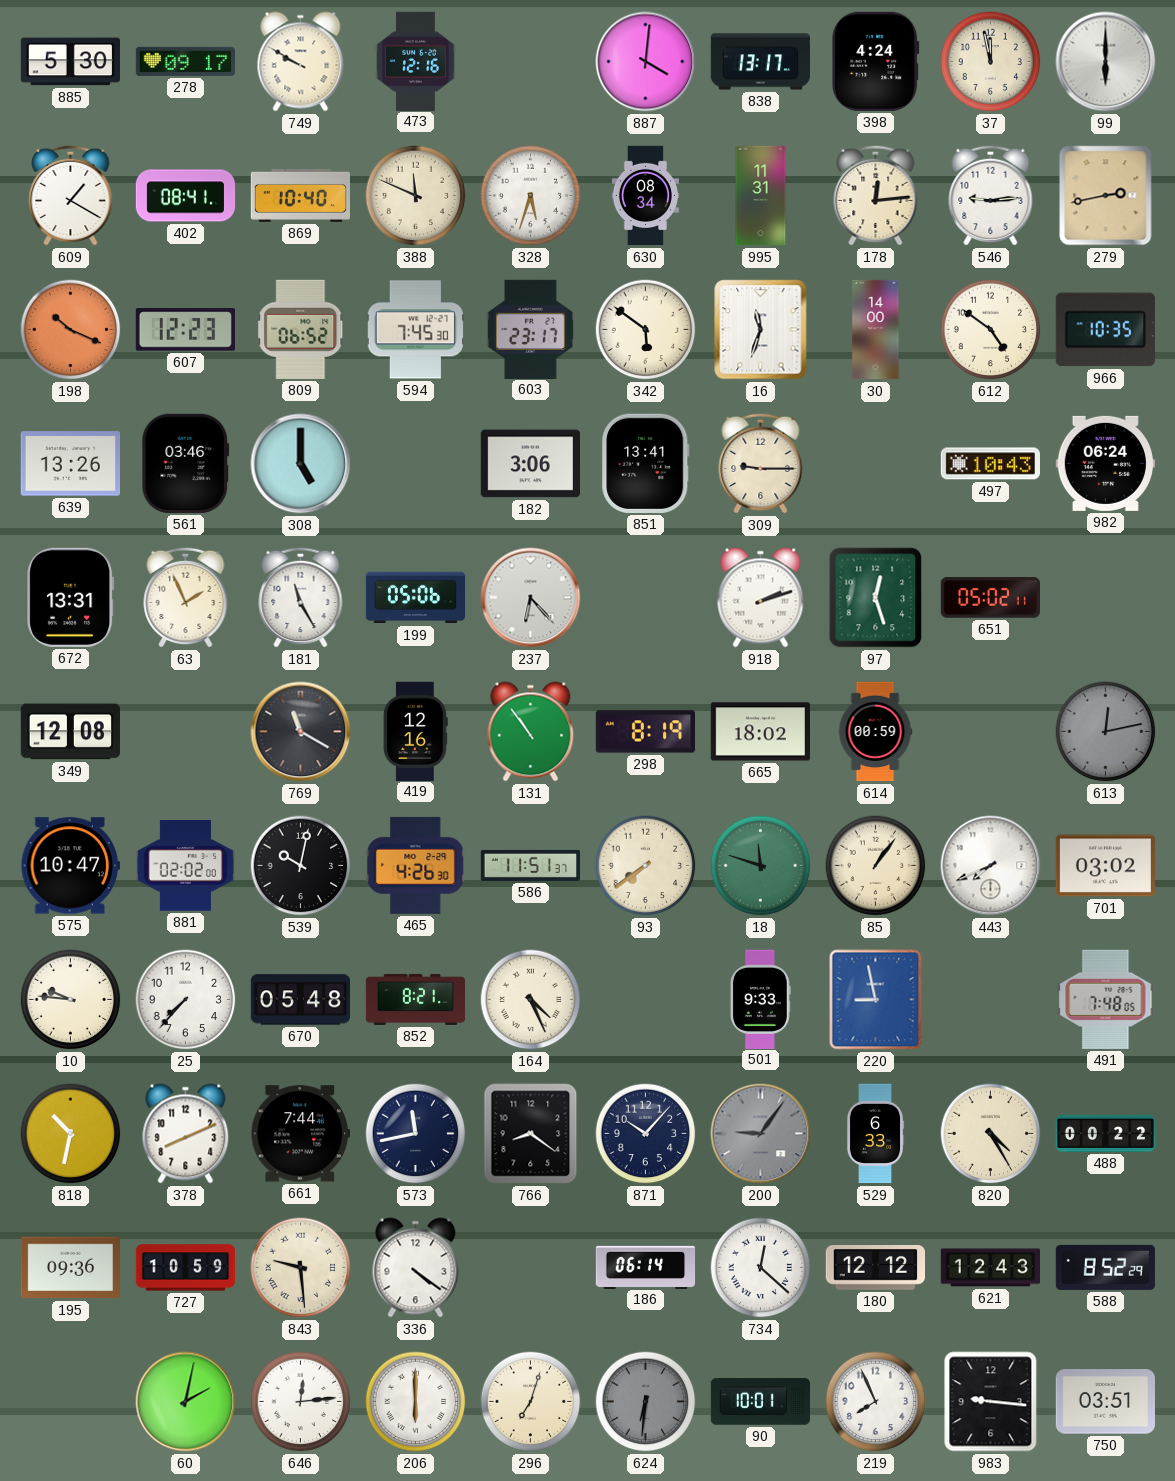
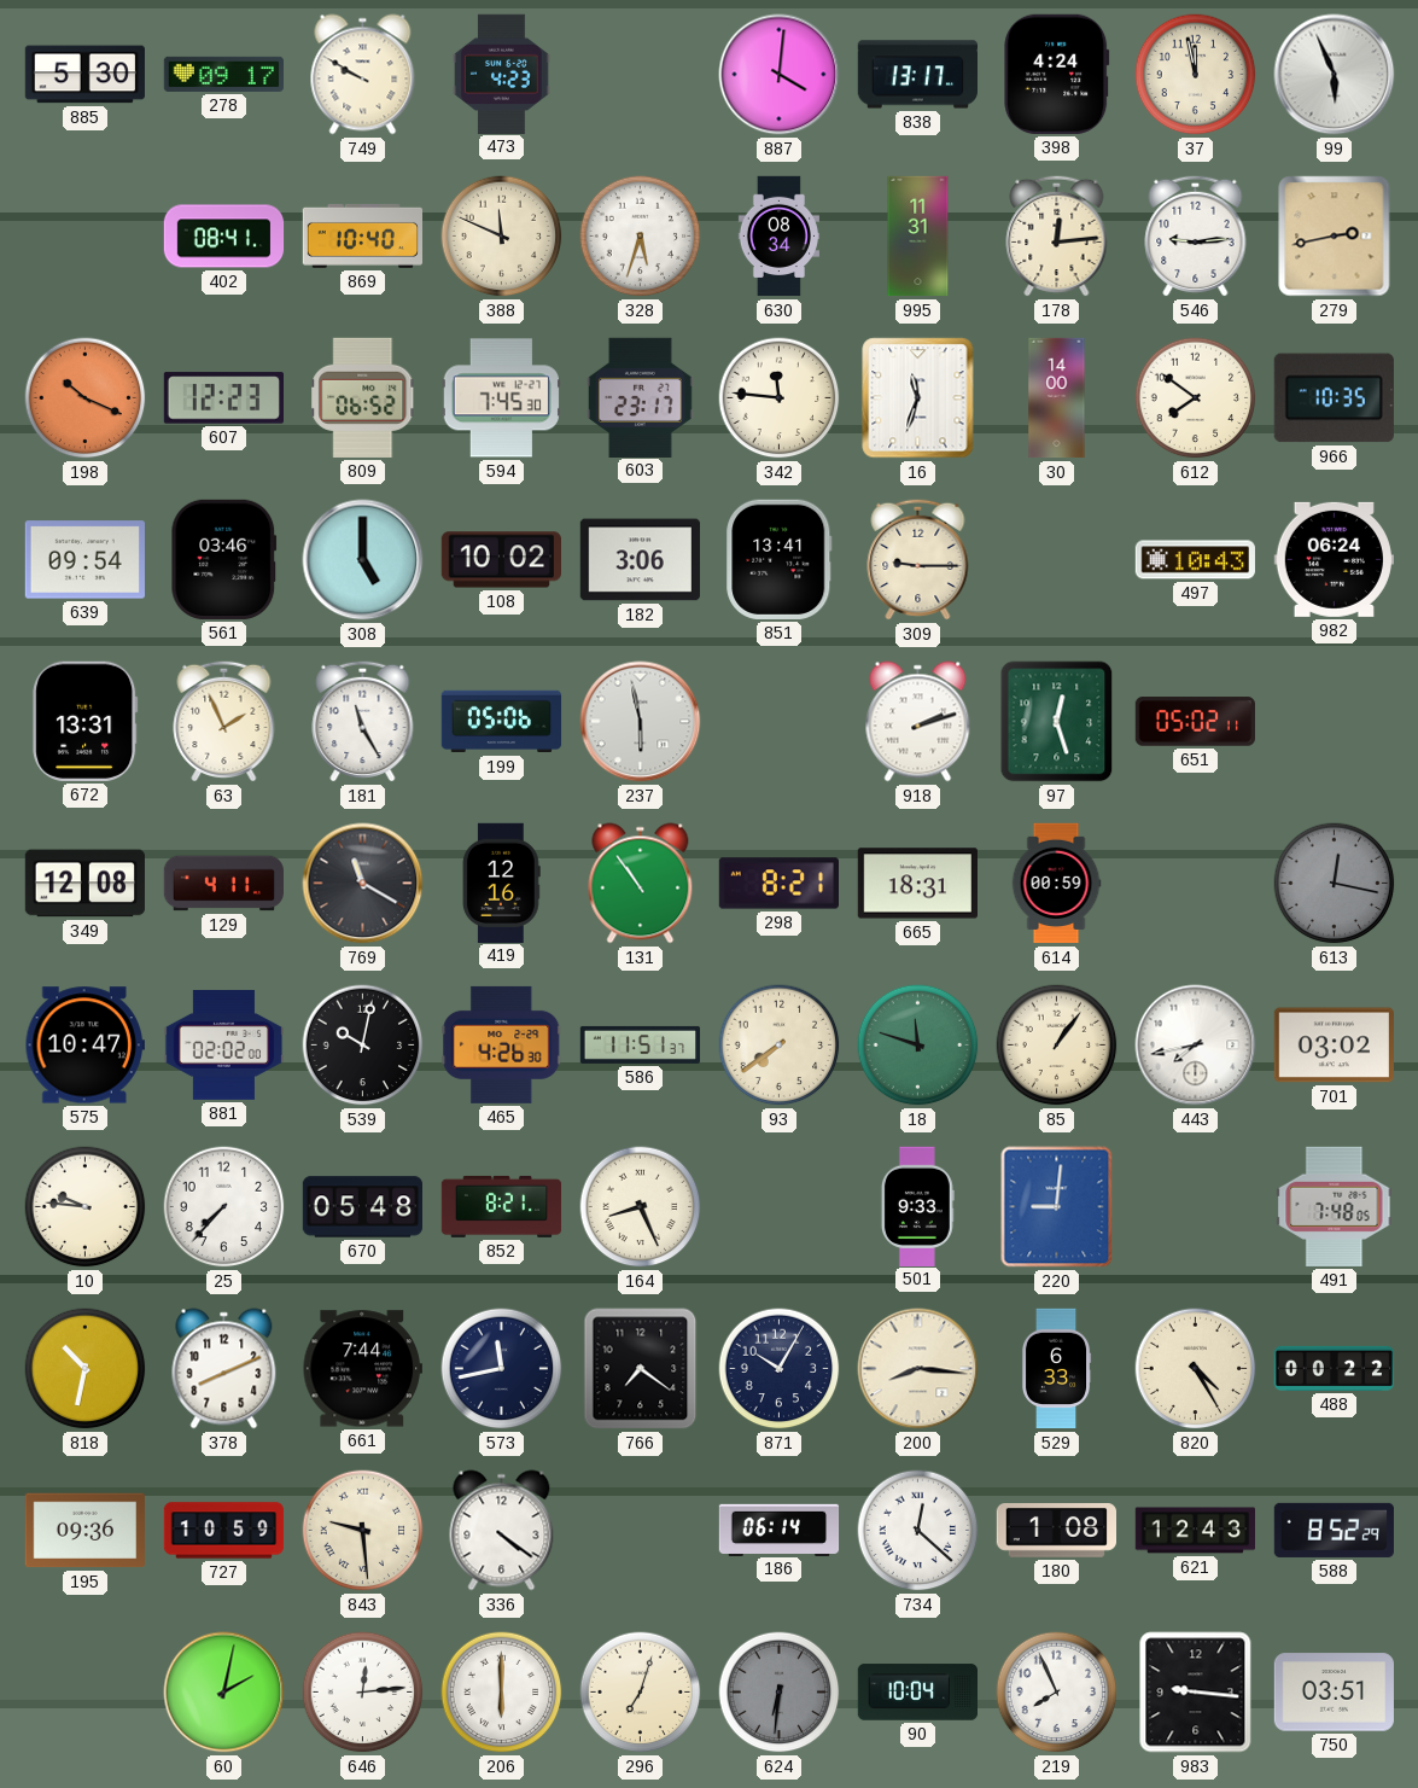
473: 12:16 -> 4:23 (502, 74)
99: 6:00 -> 5:56 (1335, 75)
609: 1:20 -> none (71, 195)
342: 5:51 -> 11:46 (780, 398)
612: 4:51 -> 7:51 (1196, 398)
639: 13:26 -> 09:54 (84, 560)
108: none -> 10:02 (501, 560)
237: 6:23 -> 5:58 (641, 722)
129: none -> 4:11 (223, 884)
298: 8:19 -> 8:21 (778, 884)
665: 18:02 -> 18:31 (917, 884)
613: 12:13 -> 12:17 (1335, 884)
443: 7:41 -> 7:43 (1196, 1046)
164: 4:26 -> 8:26 (641, 1207)
220: 8:58 -> 9:01 (1057, 1207)
766: 8:21 -> 7:21 (641, 1369)
871: 10:07 -> 10:05 (780, 1369)
200: 9:06 -> 8:16 (918, 1369)
200 dial: grey -> cream (918, 1369)
180: 12:12 -> 1:08 (1056, 1531)
90: 10:01 -> 10:04 (917, 1693)
